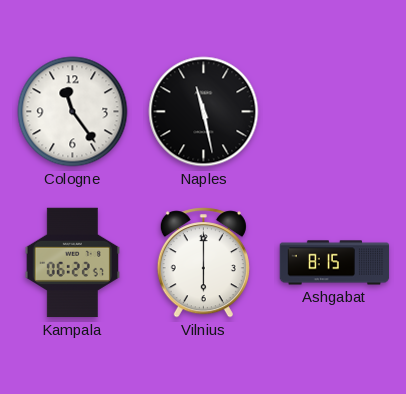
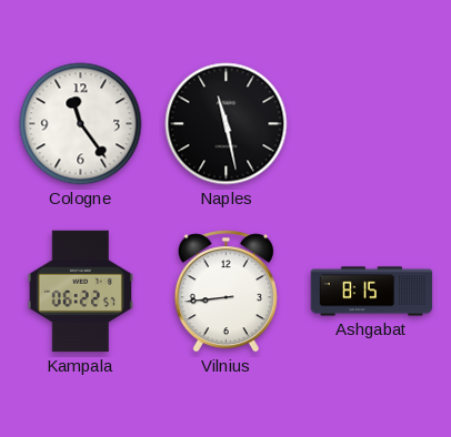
Vilnius: 6:00 -> 8:44 (225, 292)
